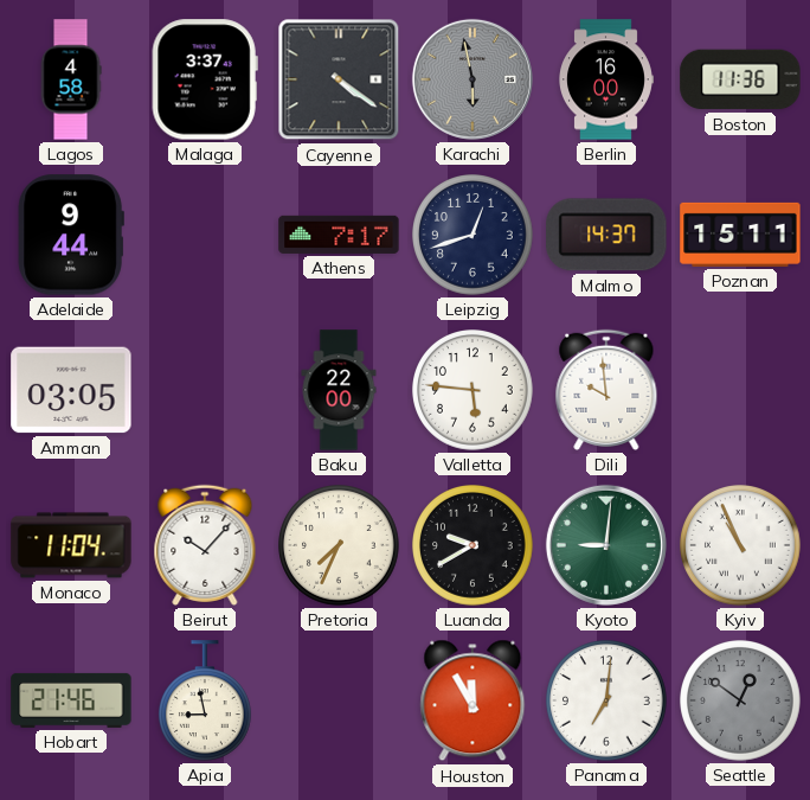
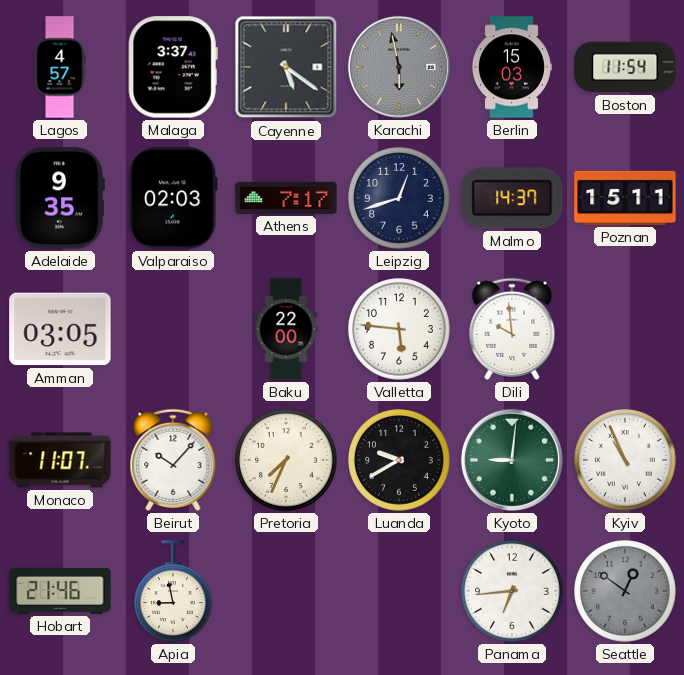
Lagos: 4:58 -> 4:57 (60, 67)
Cayenne: 4:21 -> 5:21 (286, 67)
Berlin: 16:00 -> 15:03 (512, 67)
Boston: 11:36 -> 11:54 (625, 67)
Adelaide: 9:44 -> 9:35 (60, 198)
Valparaiso: none -> 02:03 (173, 198)
Monaco: 11:04 -> 11:07 (60, 460)
Houston: 11:55 -> none (472, 700)
Panama: 7:01 -> 6:44 (513, 592)
